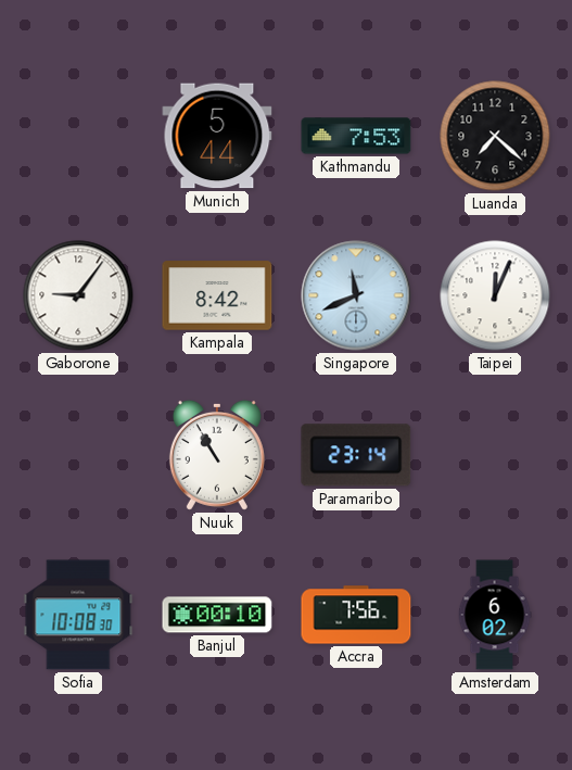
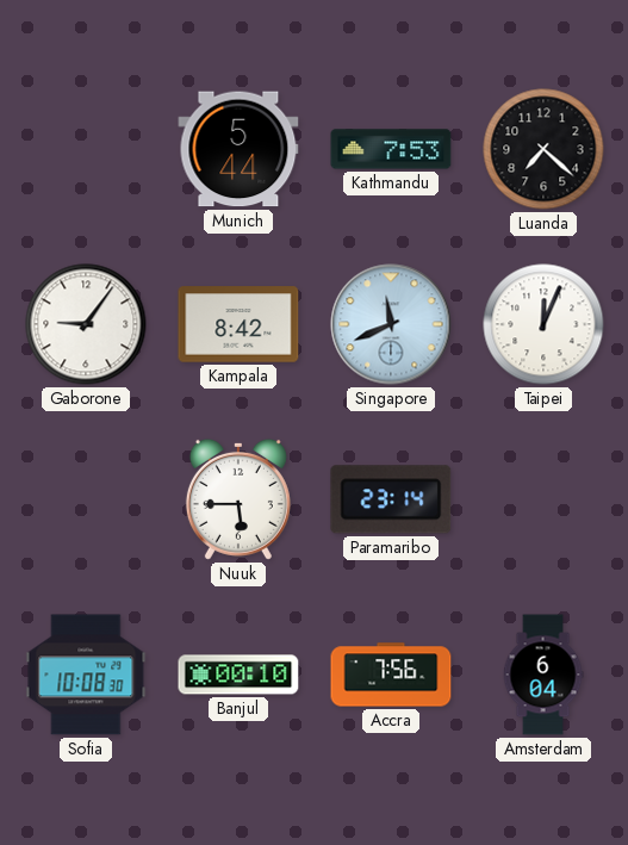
Nuuk: 10:55 -> 5:45 (238, 499)
Amsterdam: 6:02 -> 6:04 (543, 675)
